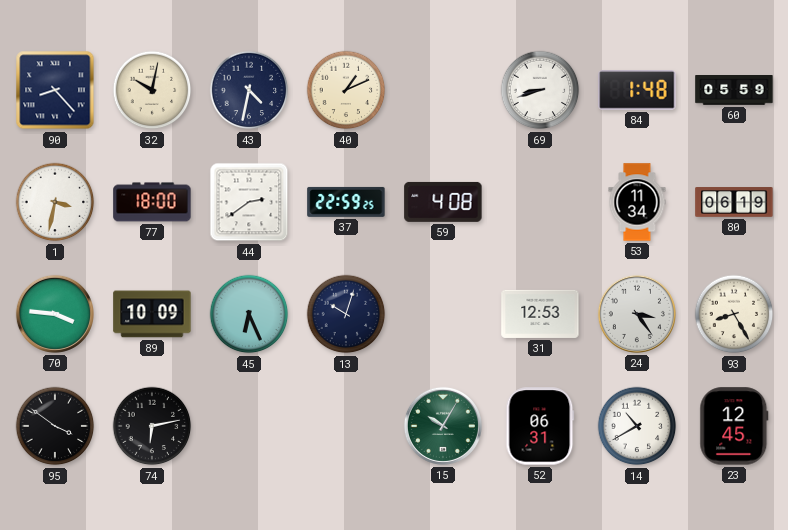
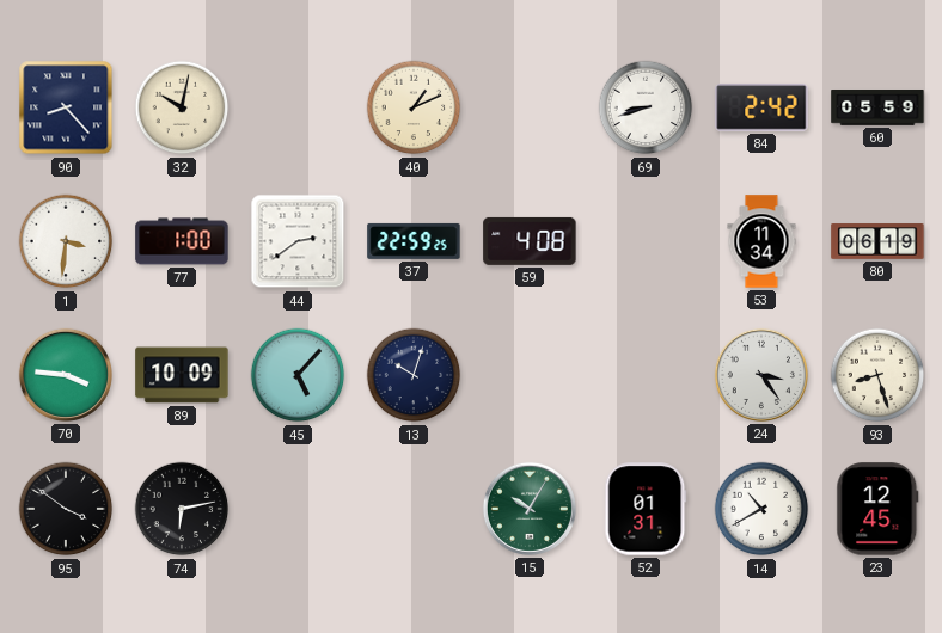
43: 4:32 -> none (249, 90)
84: 1:48 -> 2:42 (761, 109)
1: 3:32 -> 3:31 (66, 241)
77: 18:00 -> 1:00 (182, 241)
45: 6:26 -> 5:07 (298, 375)
31: 12:53 -> none (540, 314)
93: 8:25 -> 8:27 (877, 375)
52: 06:31 -> 01:31 (646, 509)
